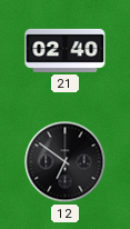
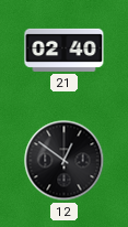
12: 6:51 -> 12:51 (65, 161)
